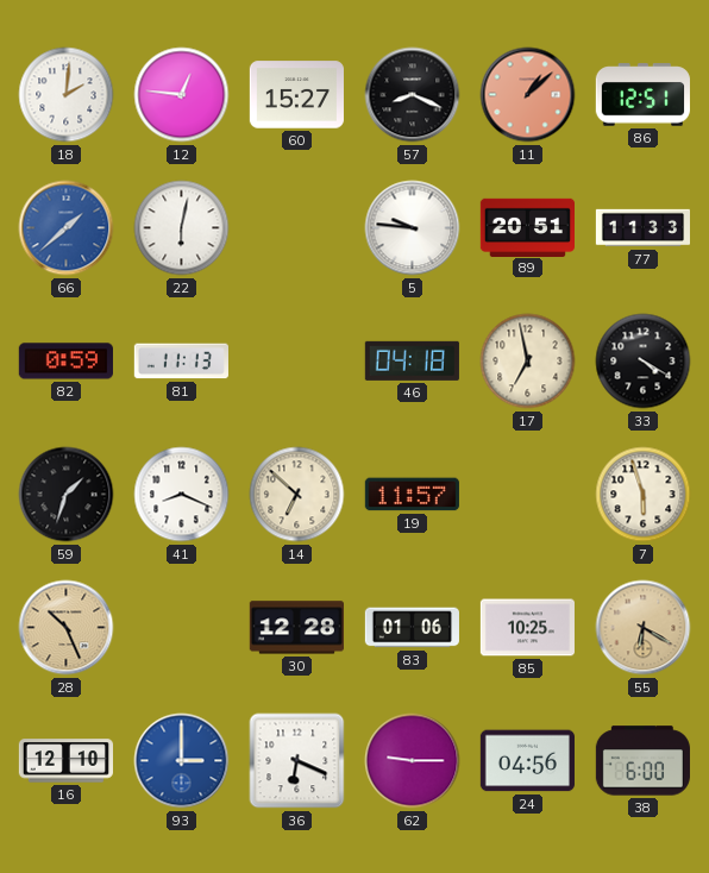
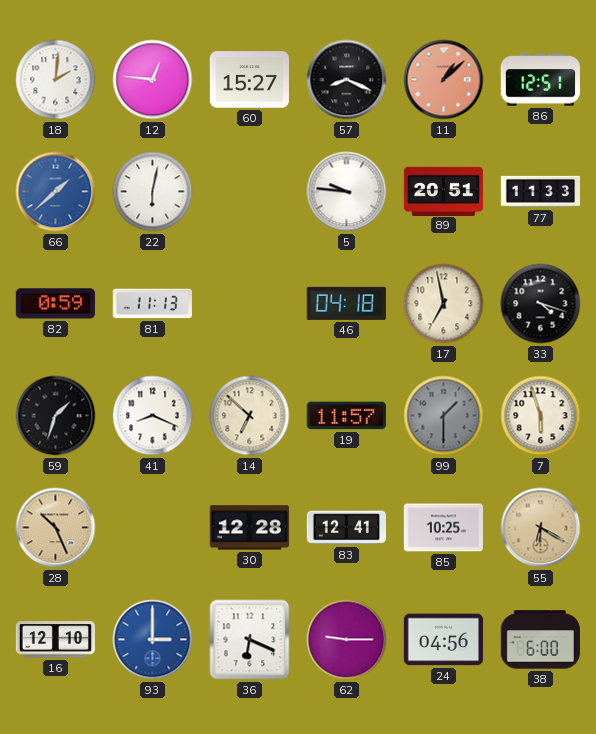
33: 4:20 -> 4:18 (541, 304)
99: none -> 1:30 (444, 416)
83: 01:06 -> 12:41 (346, 528)
